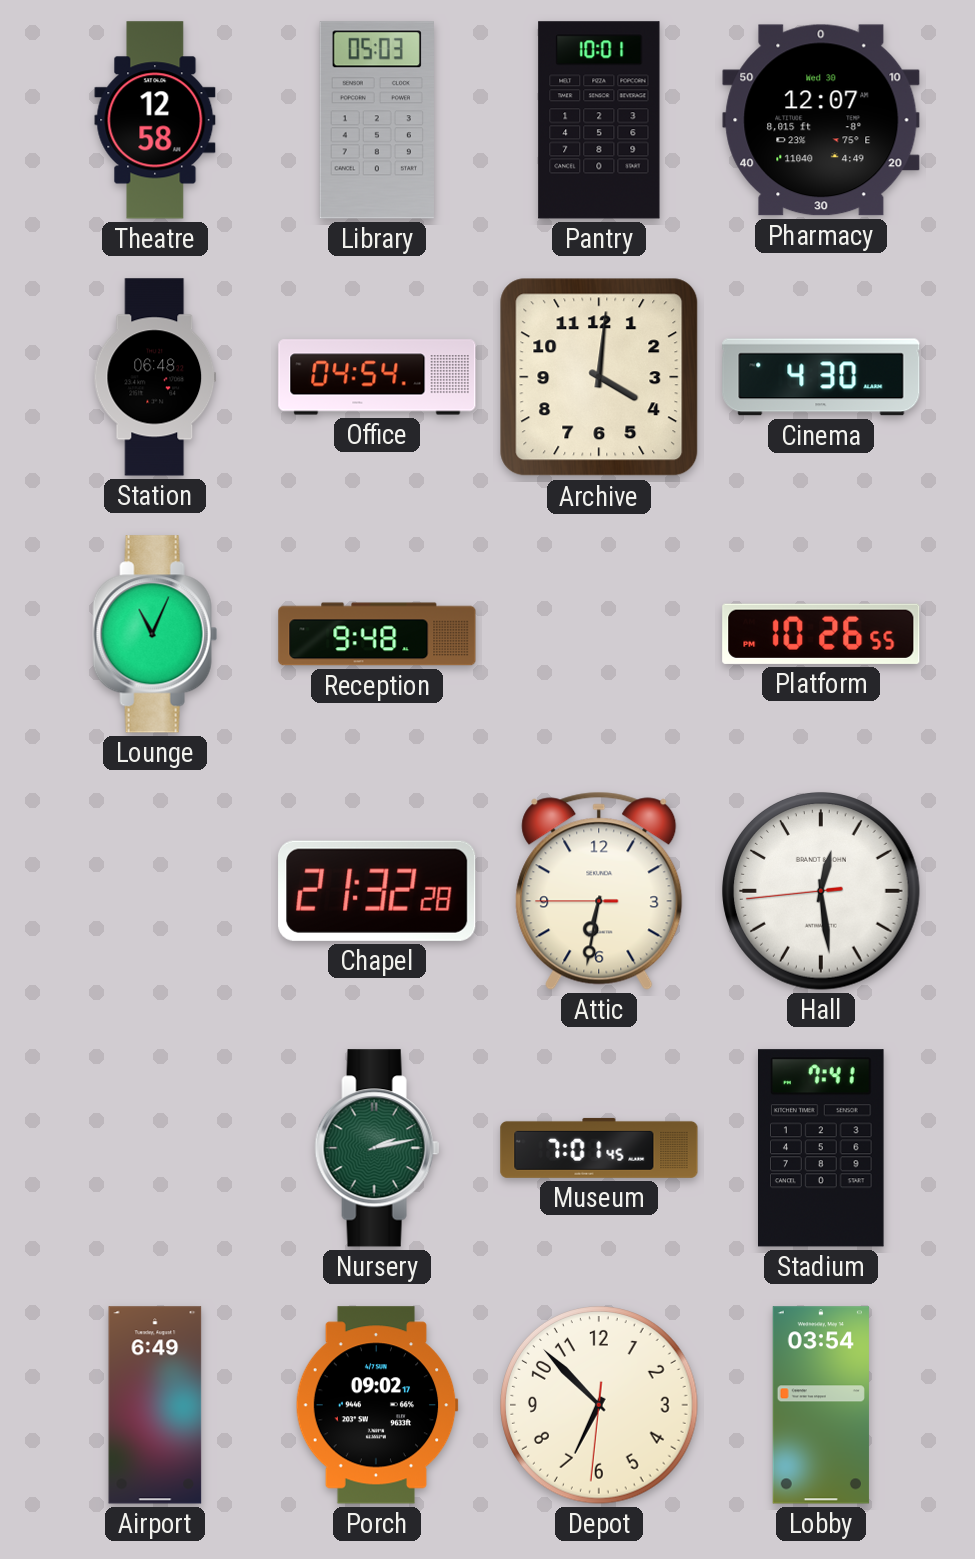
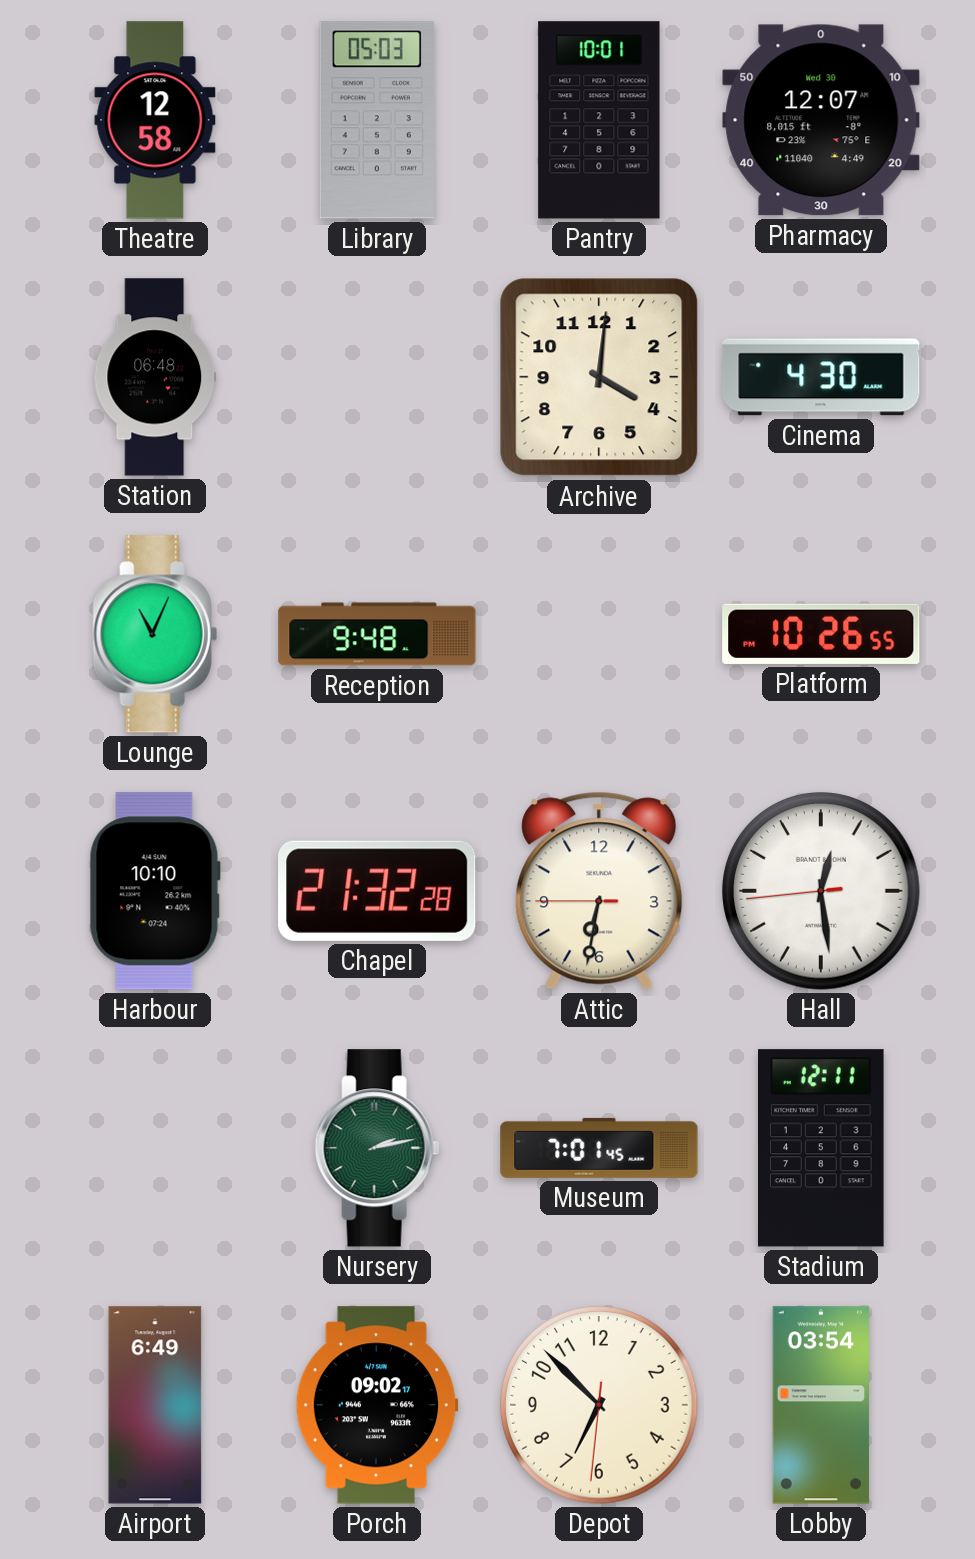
Office: 04:54 -> none (377, 377)
Harbour: none -> 10:10 (155, 891)
Stadium: 7:41 -> 12:11 (822, 1148)
